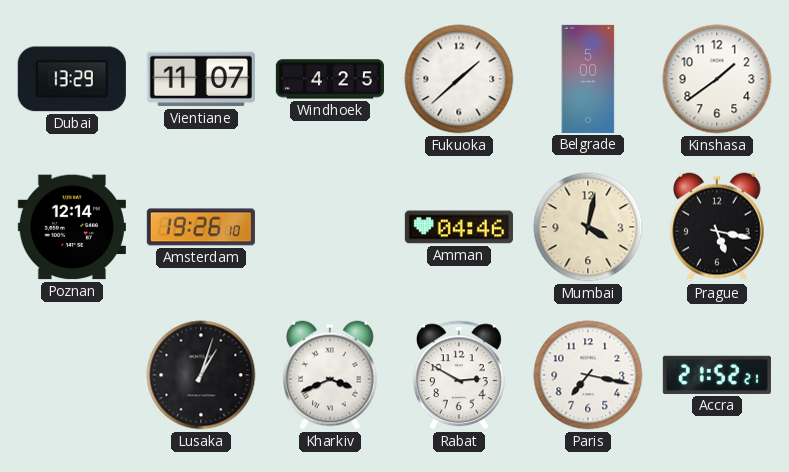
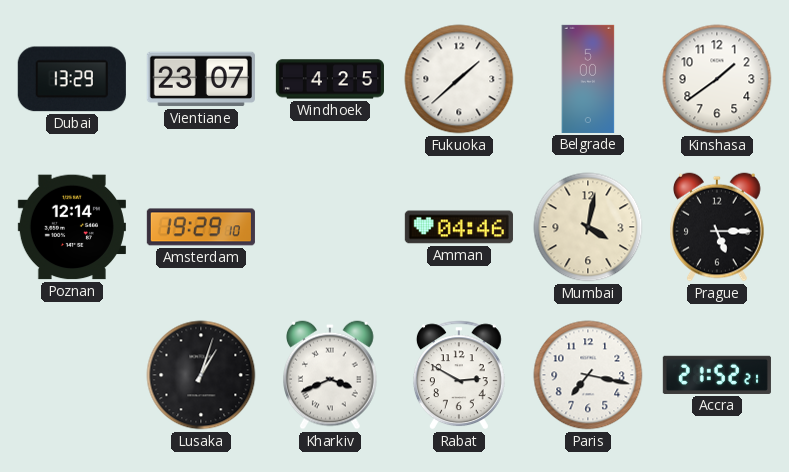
Vientiane: 11:07 -> 23:07 (201, 79)
Amsterdam: 19:26 -> 19:29 (201, 227)
Prague: 5:17 -> 5:15 (718, 227)
